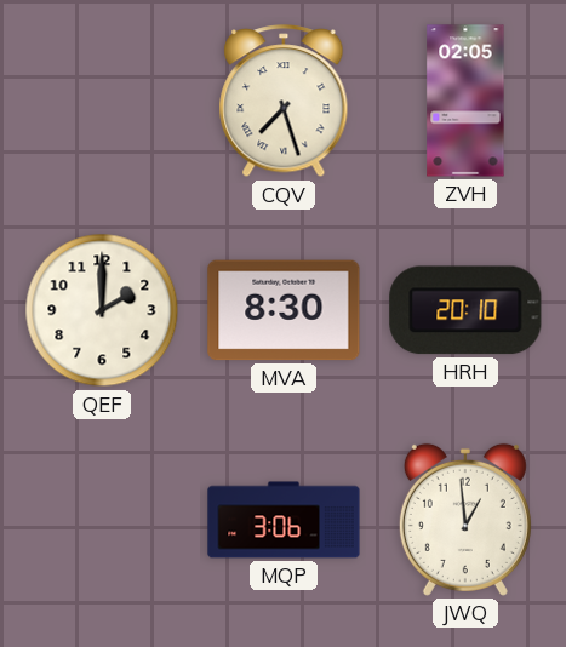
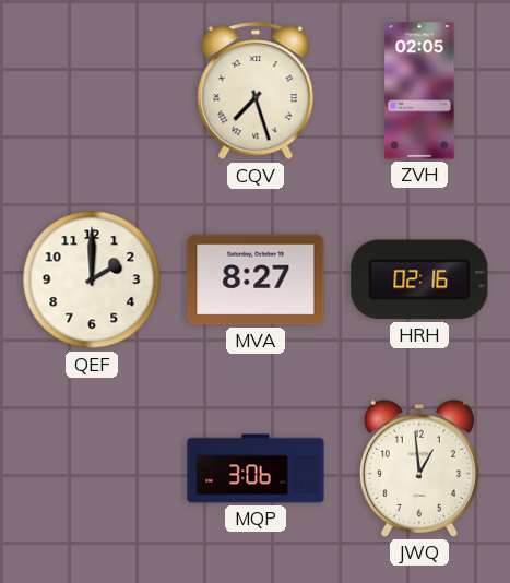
MVA: 8:30 -> 8:27 (256, 279)
HRH: 20:10 -> 02:16 (419, 279)
